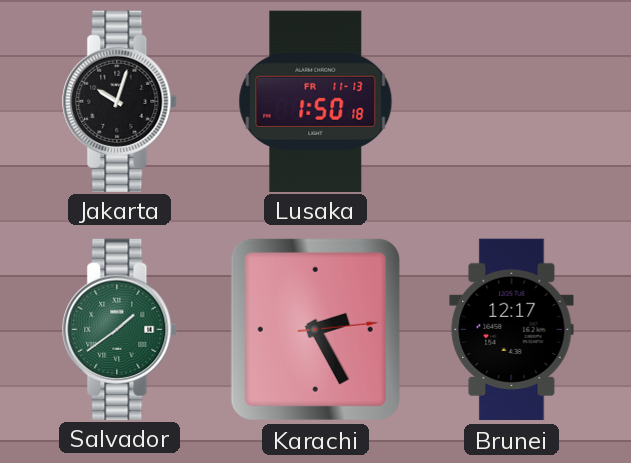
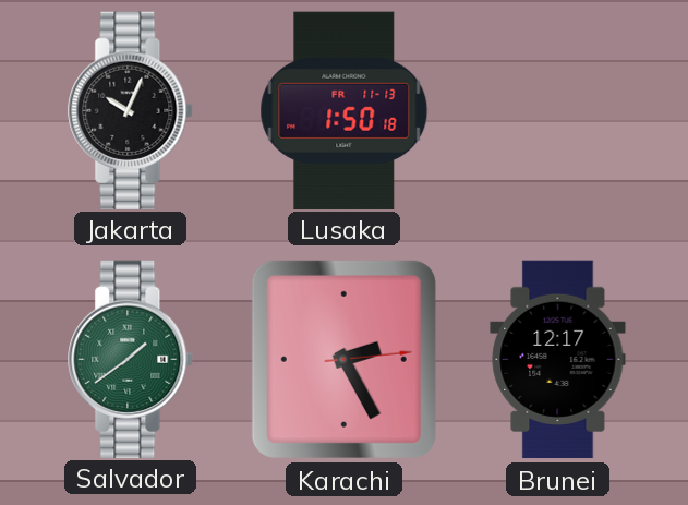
Jakarta: 10:03 -> 10:04 (131, 110)
